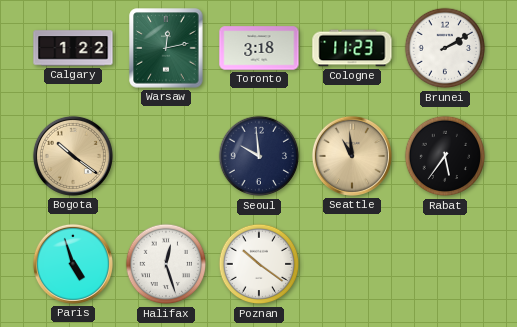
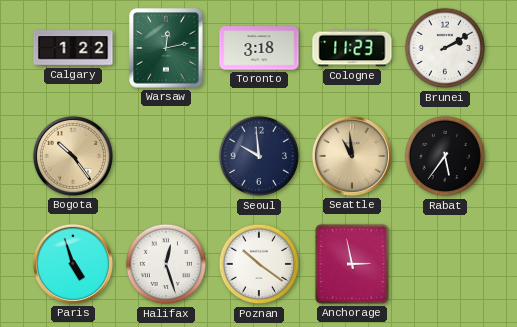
Bogota: 10:21 -> 10:24 (73, 156)
Anchorage: none -> 2:58 (352, 264)
